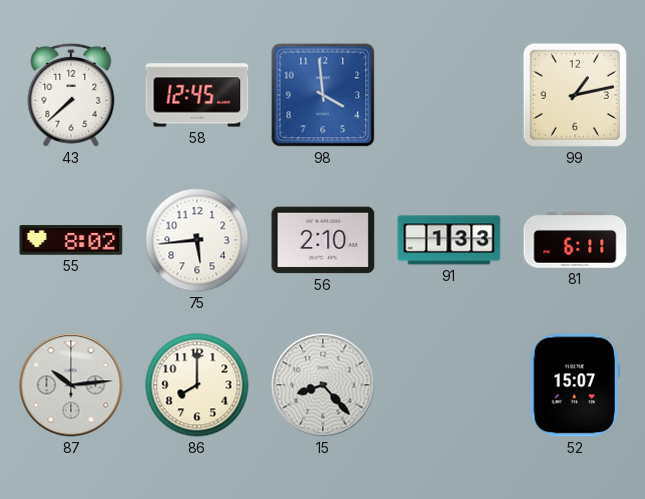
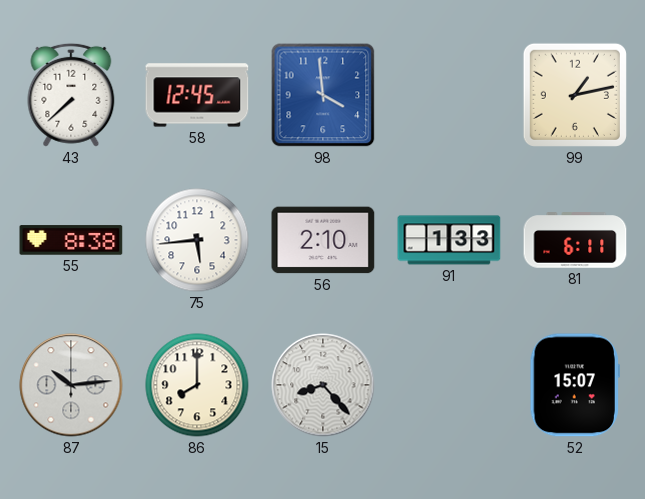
55: 8:02 -> 8:38 (71, 240)
